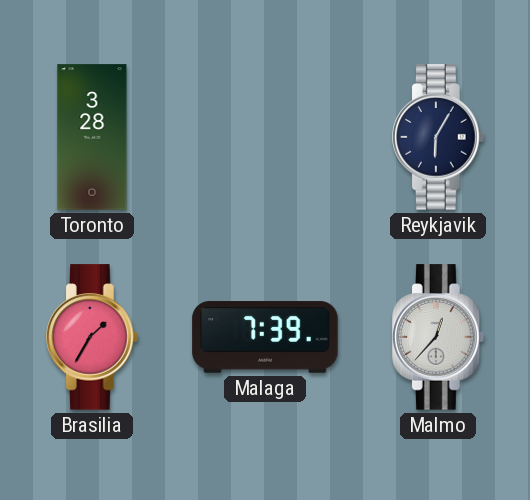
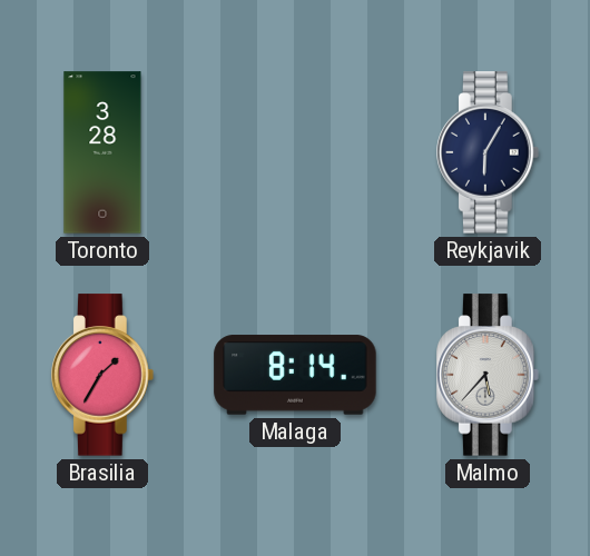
Malaga: 7:39 -> 8:14 (295, 375)
Malmo: 12:37 -> 5:37 (489, 375)
